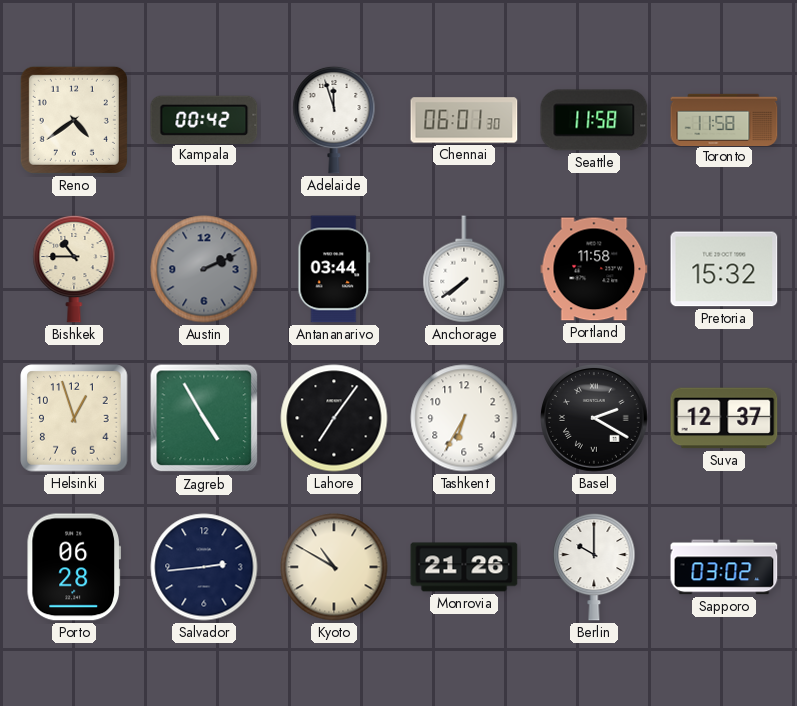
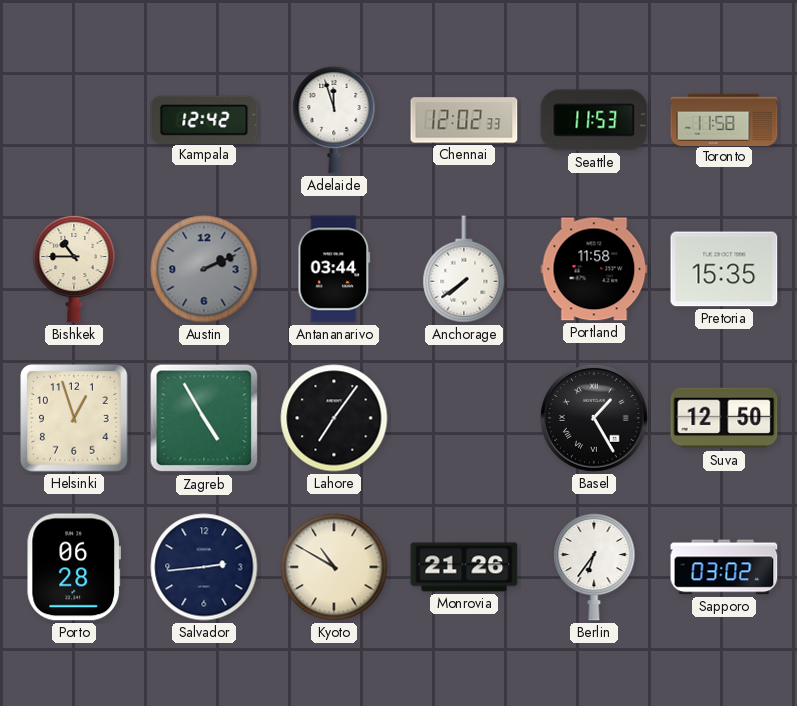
Reno: 4:39 -> none (74, 120)
Kampala: 00:42 -> 12:42 (204, 119)
Chennai: 06:01 -> 12:02 (464, 120)
Seattle: 11:58 -> 11:53 (594, 120)
Pretoria: 15:32 -> 15:35 (724, 269)
Tashkent: 6:35 -> none (464, 418)
Basel: 2:20 -> 1:25 (595, 419)
Suva: 12:37 -> 12:50 (724, 418)
Berlin: 10:00 -> 6:36 (594, 567)
